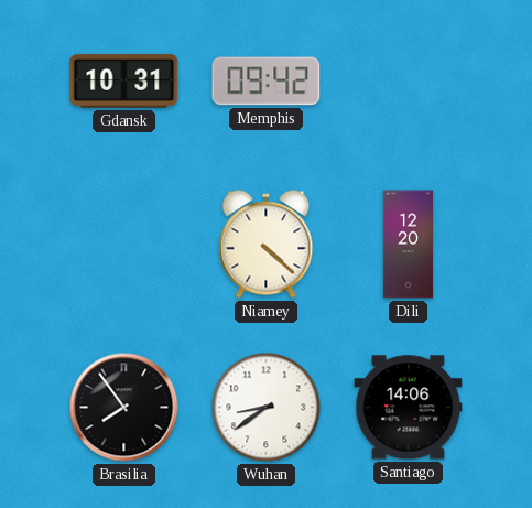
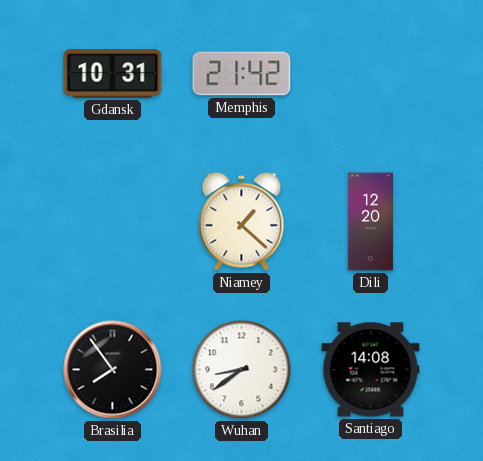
Memphis: 09:42 -> 21:42 (242, 74)
Niamey: 4:22 -> 1:22 (242, 222)
Santiago: 14:06 -> 14:08 (371, 370)
